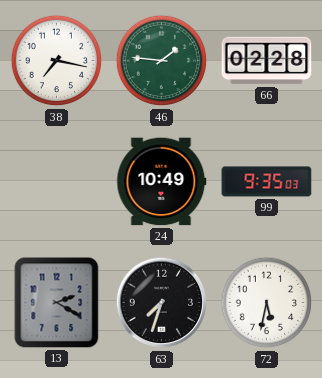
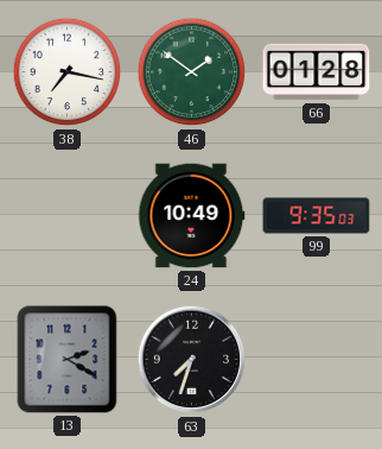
46: 1:46 -> 1:51 (192, 72)
66: 02:28 -> 01:28 (317, 72)
72: 5:32 -> none (267, 303)
